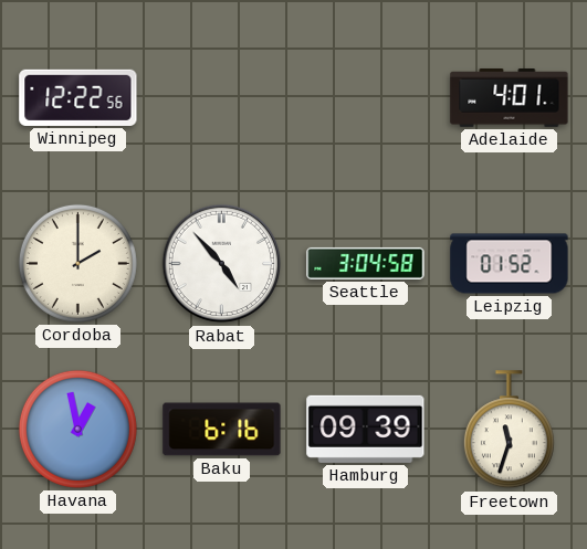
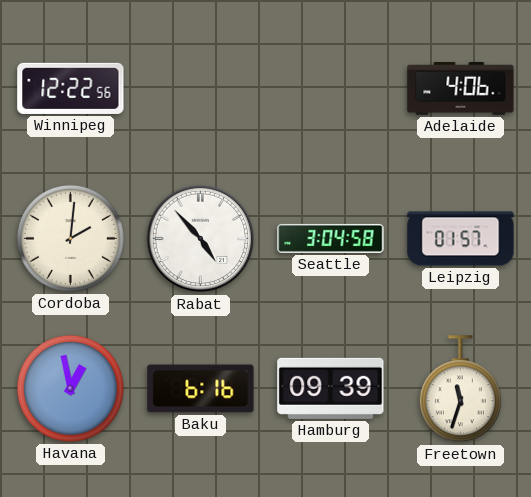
Adelaide: 4:01 -> 4:06 (461, 88)
Cordoba: 2:00 -> 2:01 (70, 238)
Leipzig: 01:52 -> 01:57 (461, 239)
